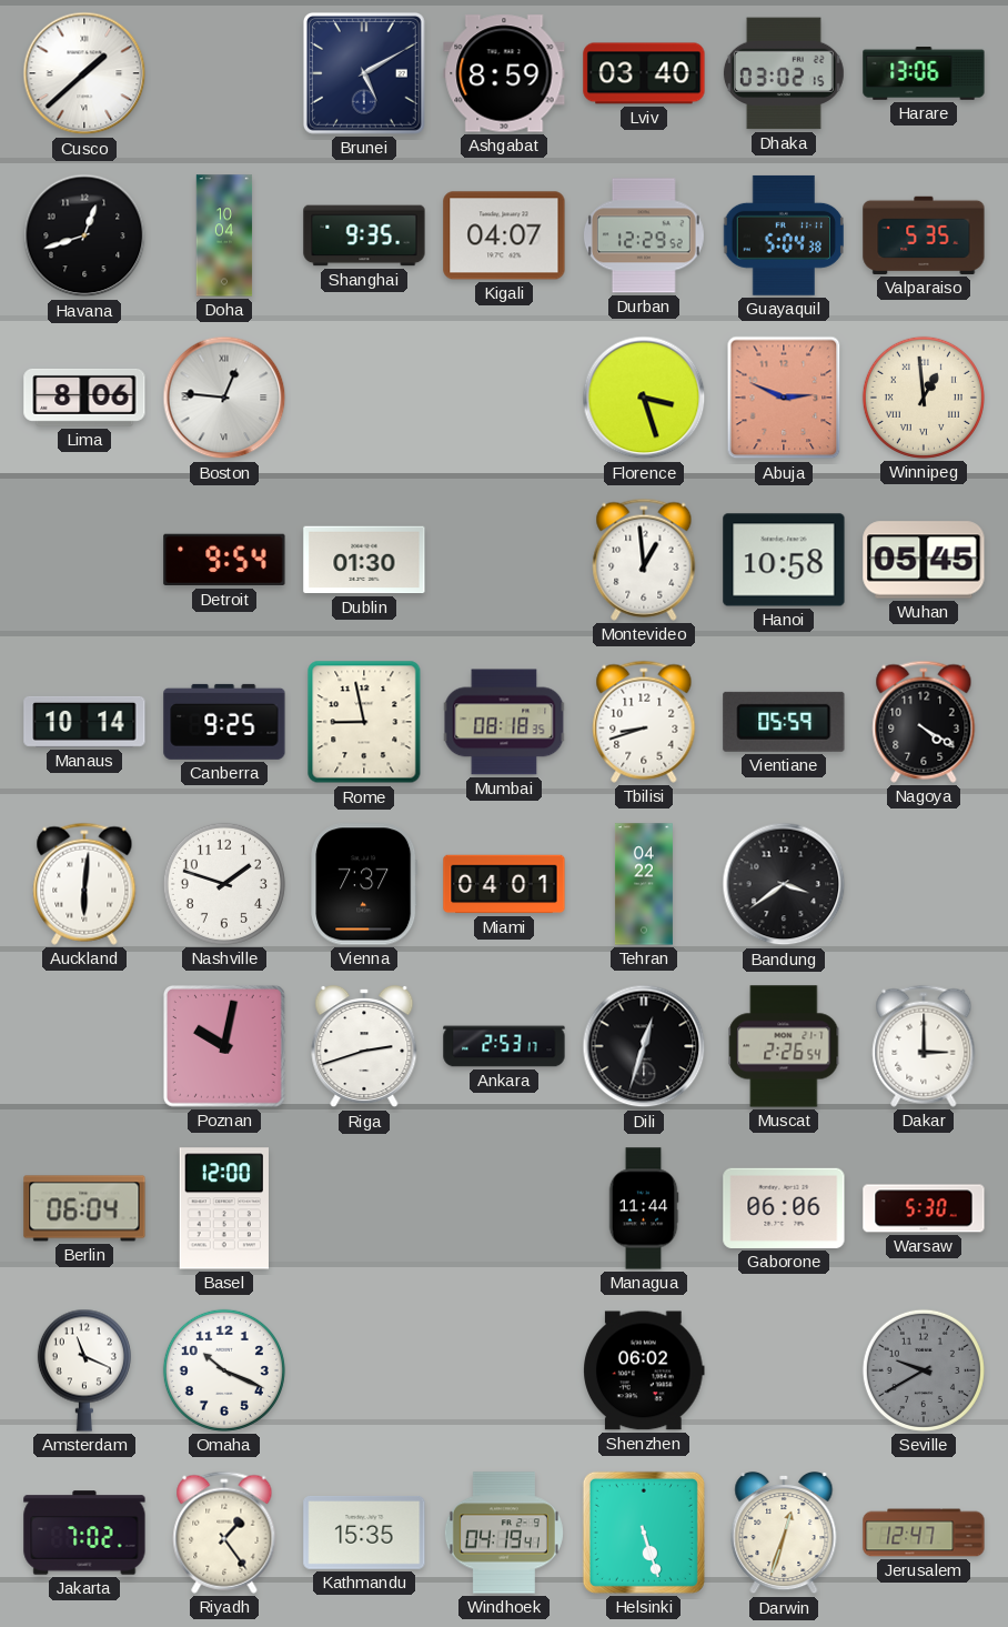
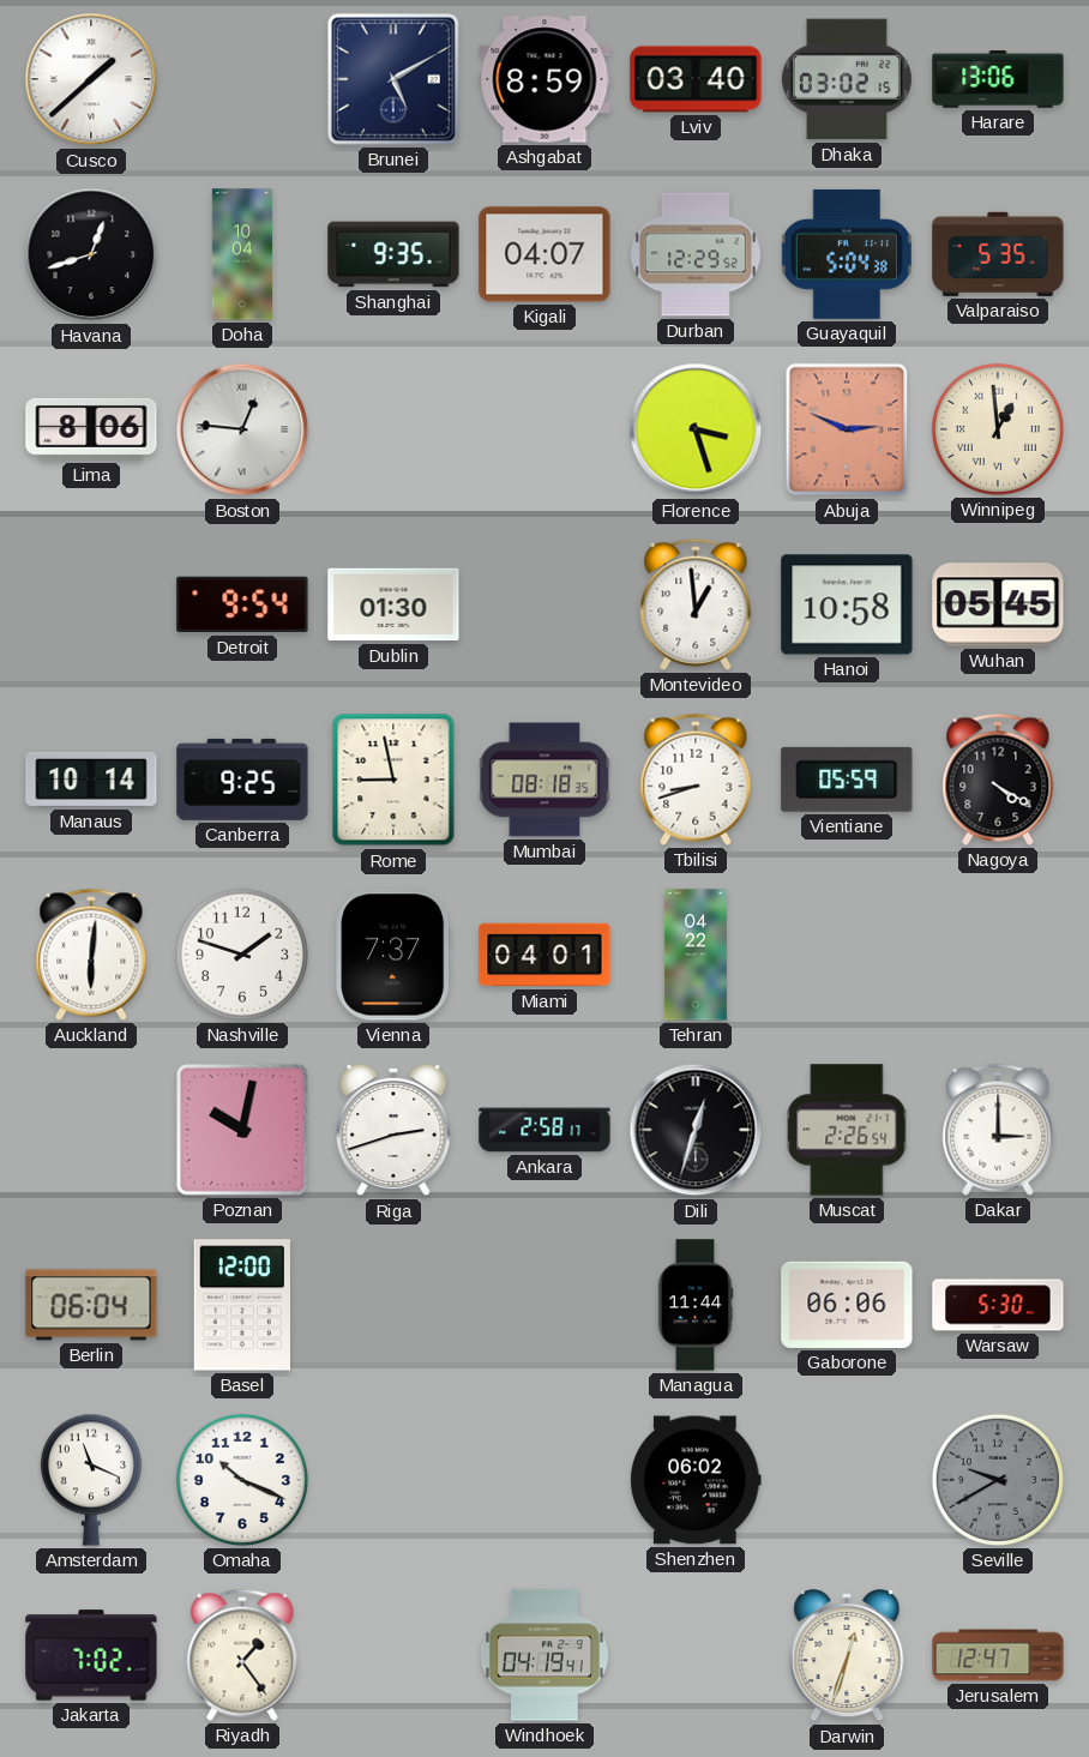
Bandung: 3:39 -> none (784, 884)
Ankara: 2:53 -> 2:58 (544, 1130)
Kathmandu: 15:35 -> none (364, 1533)
Helsinki: 5:27 -> none (644, 1533)
